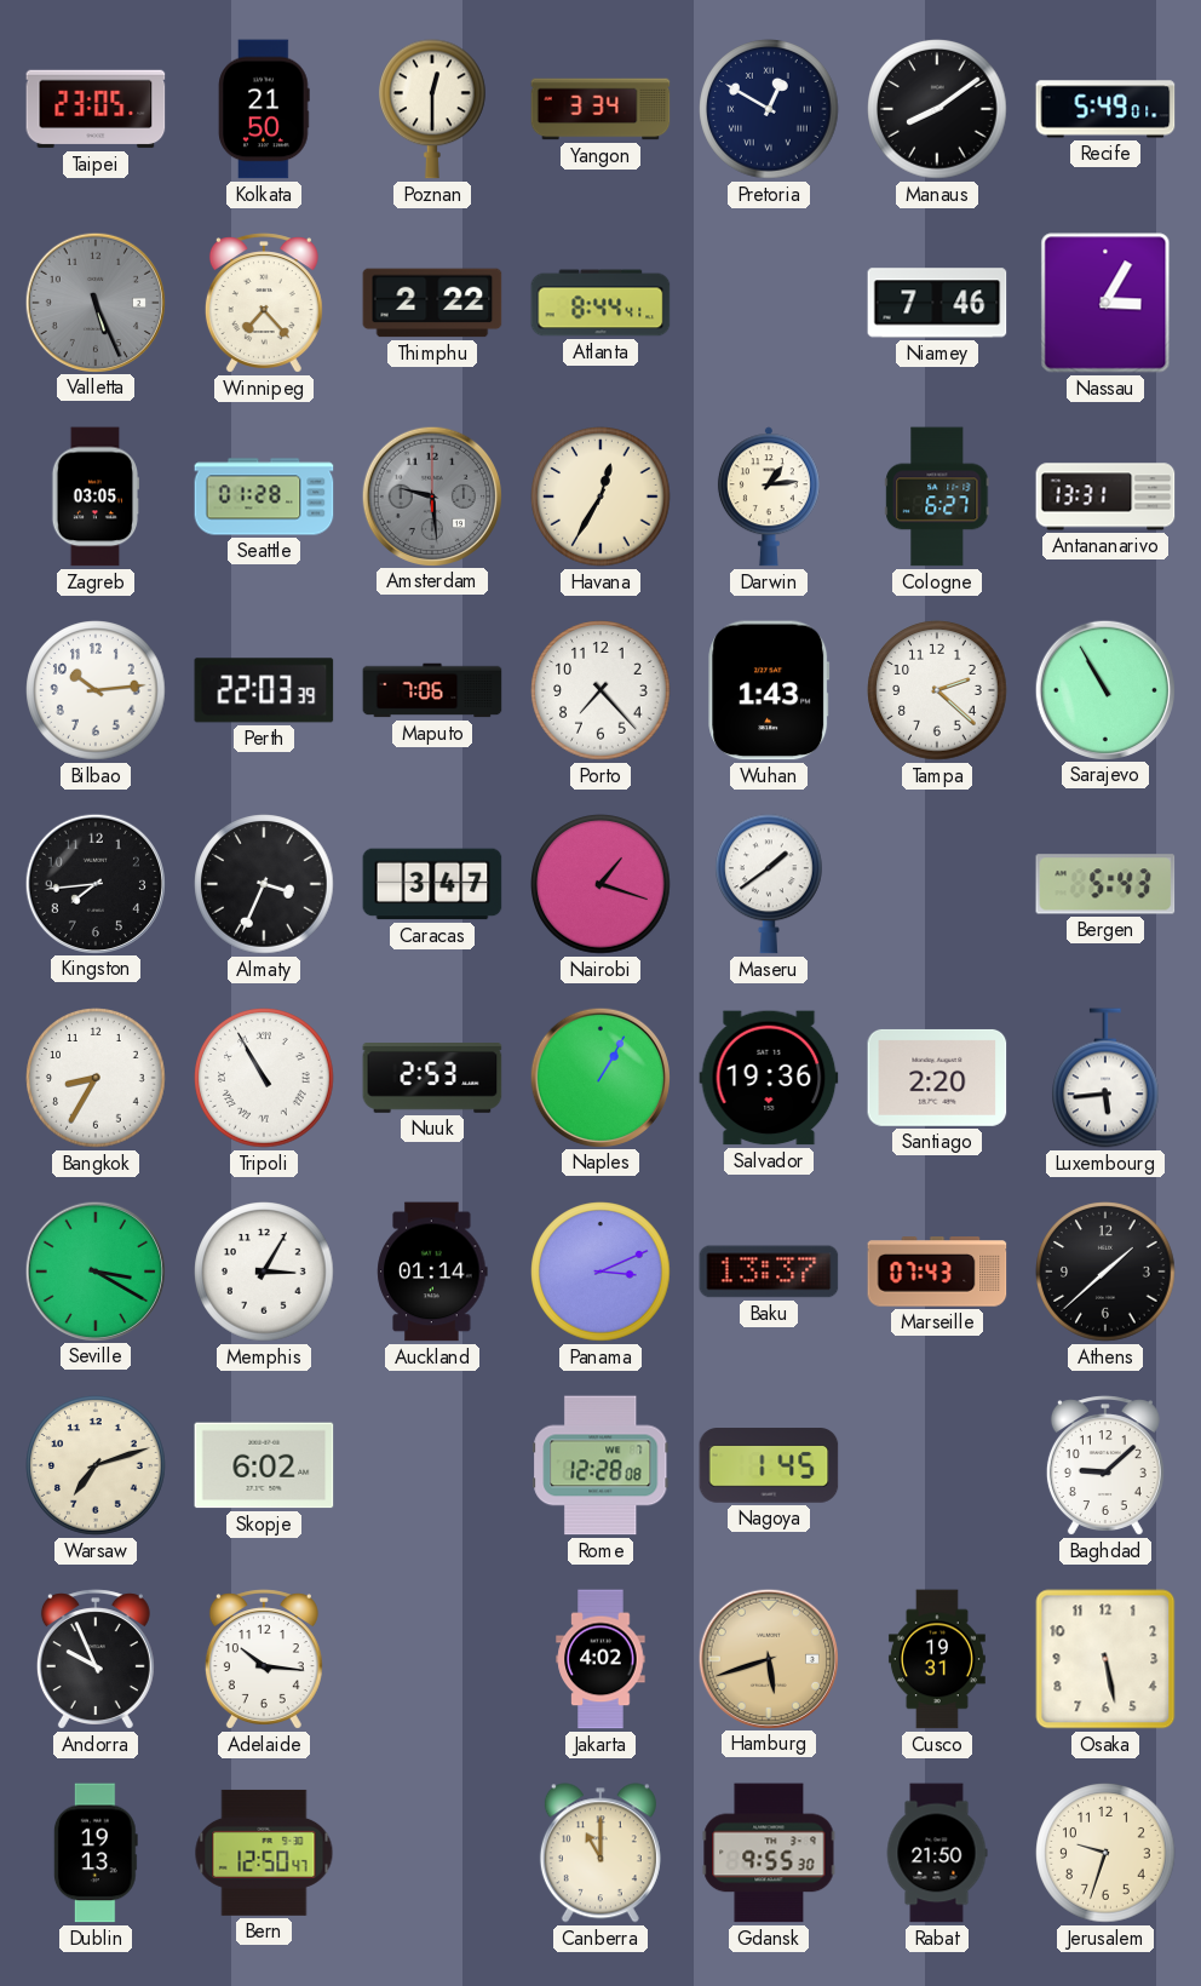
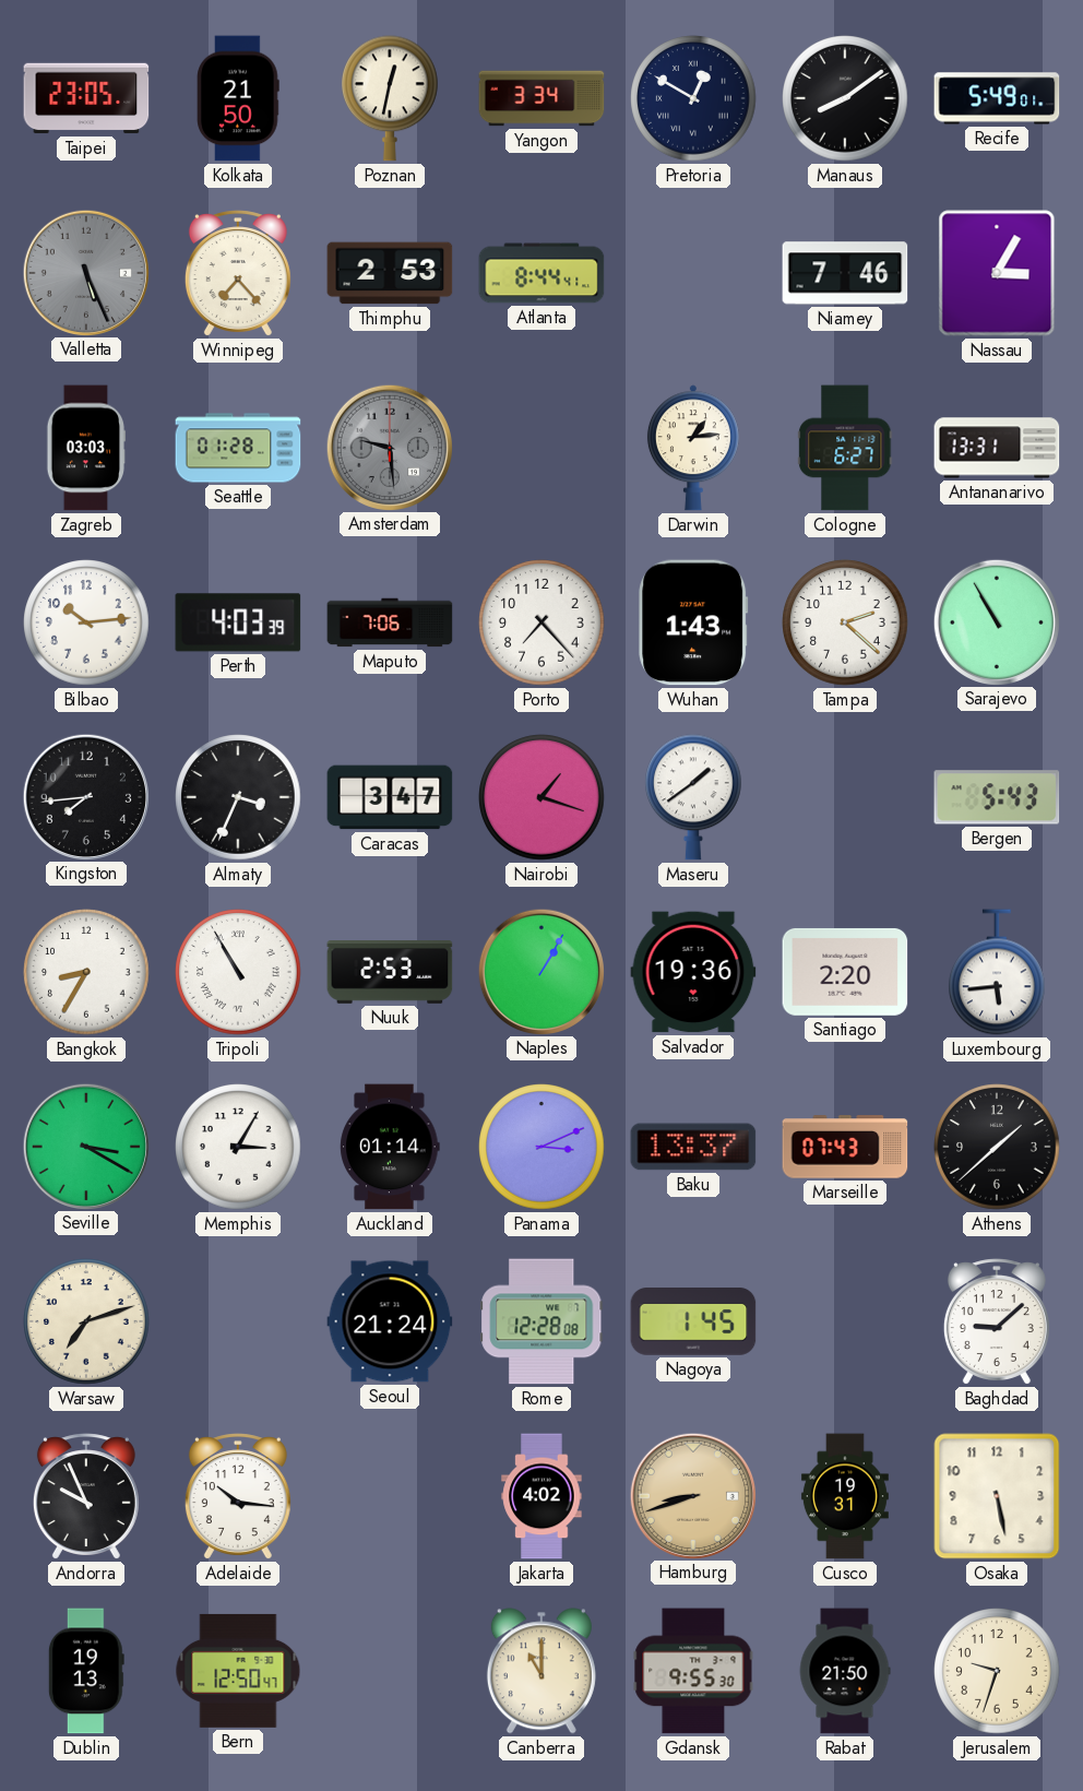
Poznan: 12:30 -> 12:32 (391, 98)
Thimphu: 2:22 -> 2:53 (390, 273)
Zagreb: 03:05 -> 03:03 (86, 448)
Havana: 12:35 -> none (600, 496)
Perth: 22:03 -> 4:03 (238, 622)
Skopje: 6:02 -> none (264, 1465)
Seoul: none -> 21:24 (390, 1321)
Hamburg: 5:42 -> 8:42 (692, 1495)
